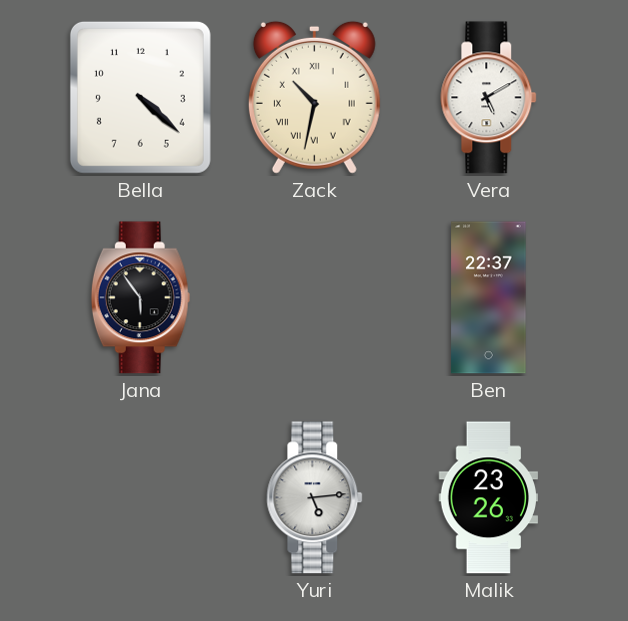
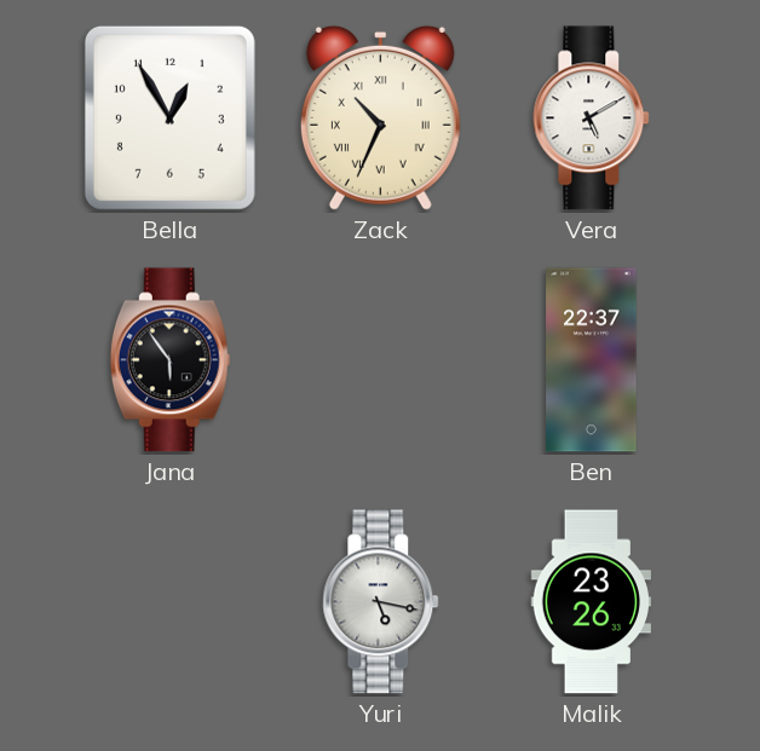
Bella: 4:22 -> 12:55 (169, 117)
Zack: 10:32 -> 10:34 (380, 117)
Yuri: 5:14 -> 5:17 (381, 602)
